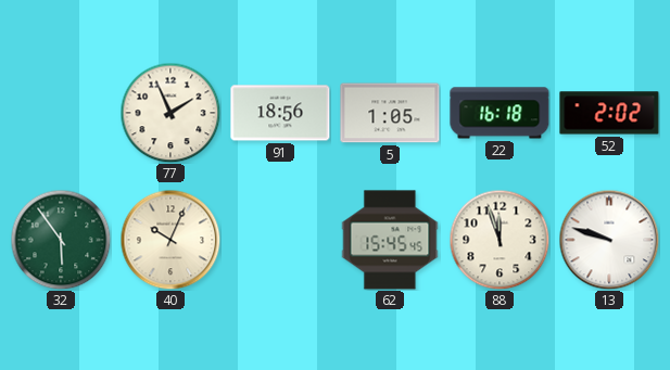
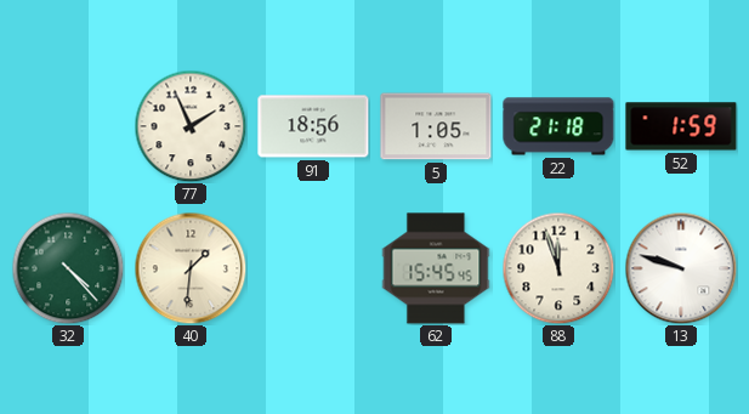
22: 16:18 -> 21:18 (558, 126)
52: 2:02 -> 1:59 (681, 126)
32: 5:54 -> 4:23 (68, 268)
40: 10:04 -> 1:31 (191, 268)
